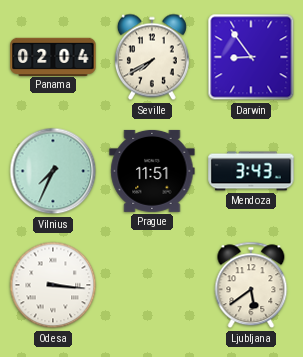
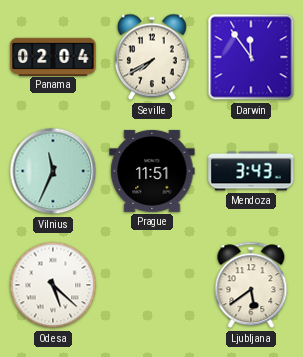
Darwin: 8:54 -> 11:54 (251, 57)
Vilnius: 7:34 -> 11:34 (53, 171)
Odesa: 3:16 -> 5:22 (53, 285)
